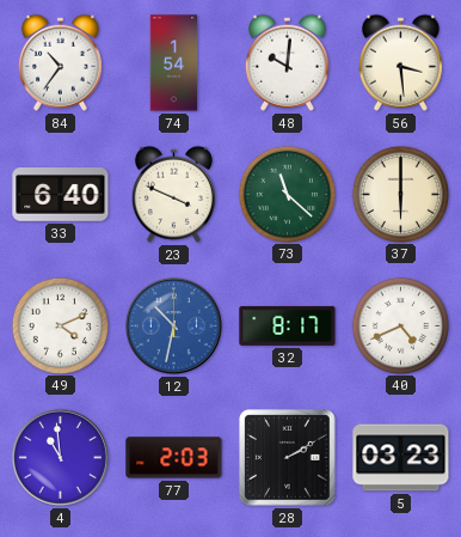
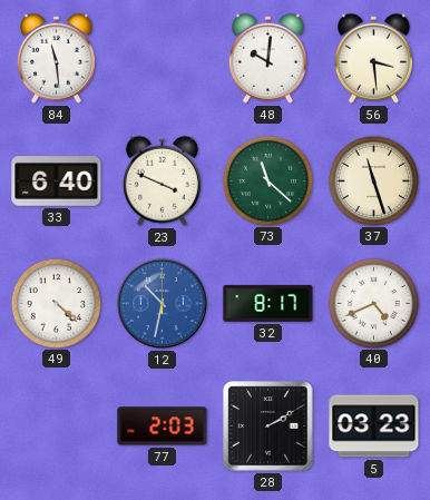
84: 10:36 -> 11:29 (56, 58)
74: 1:54 -> none (174, 63)
37: 6:00 -> 11:27 (373, 180)
49: 4:11 -> 4:22 (56, 303)
4: 10:59 -> none (60, 457)
